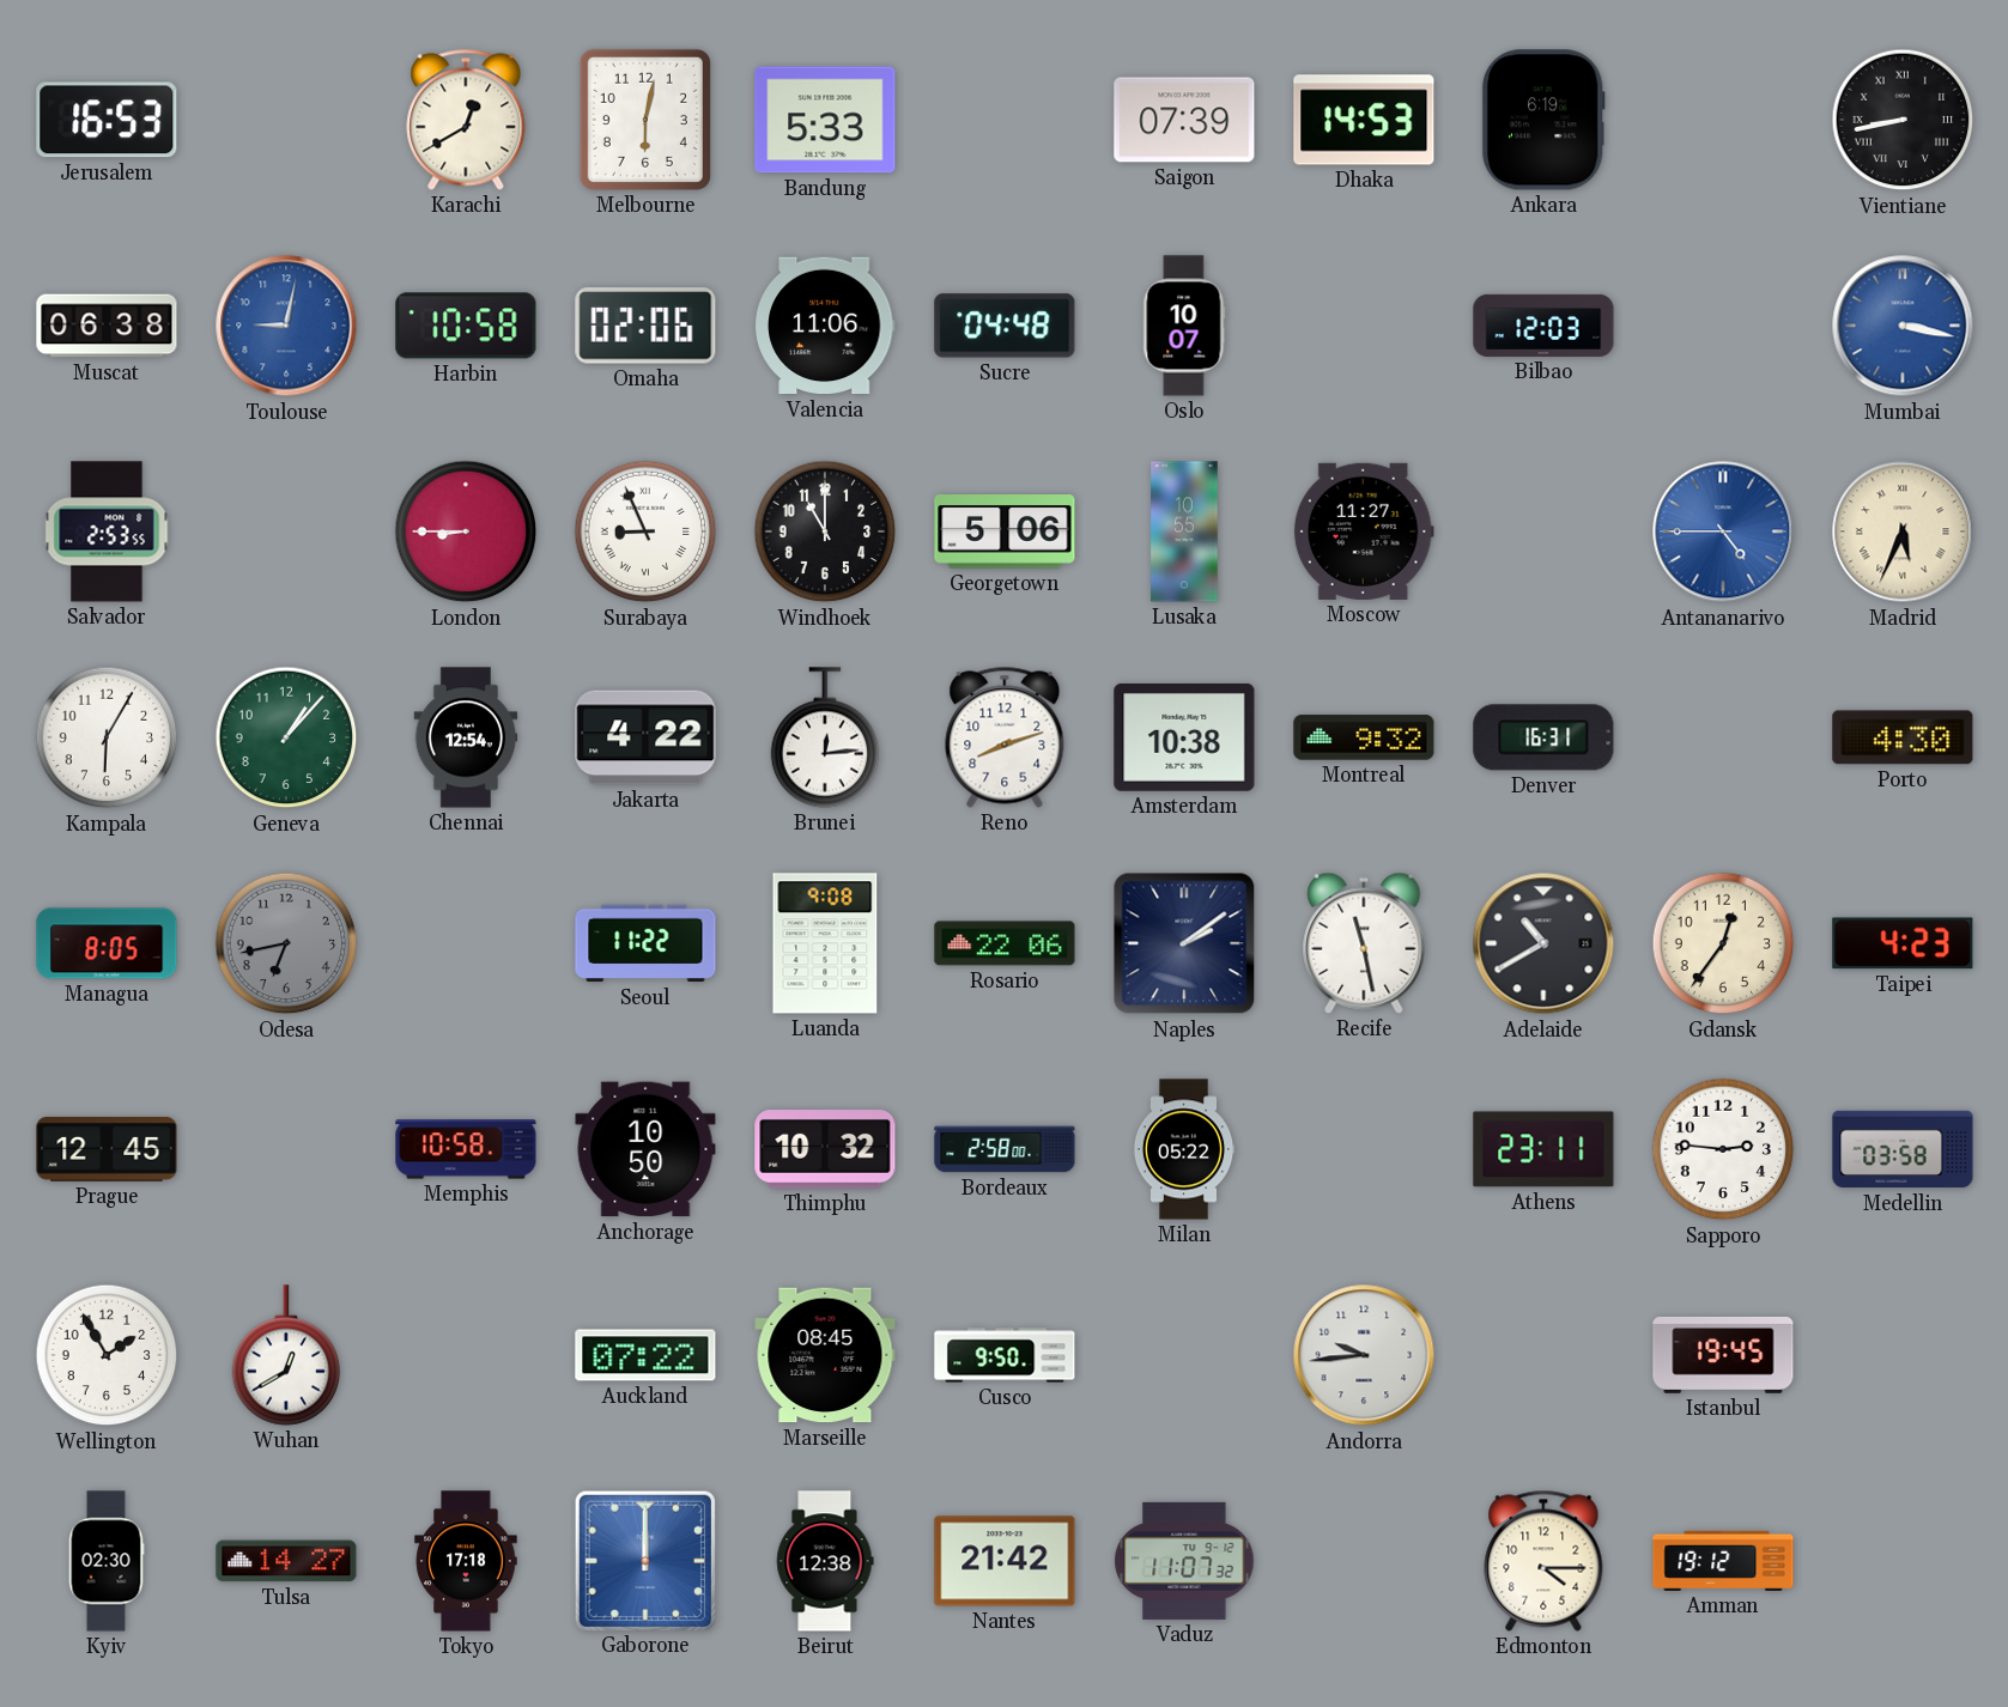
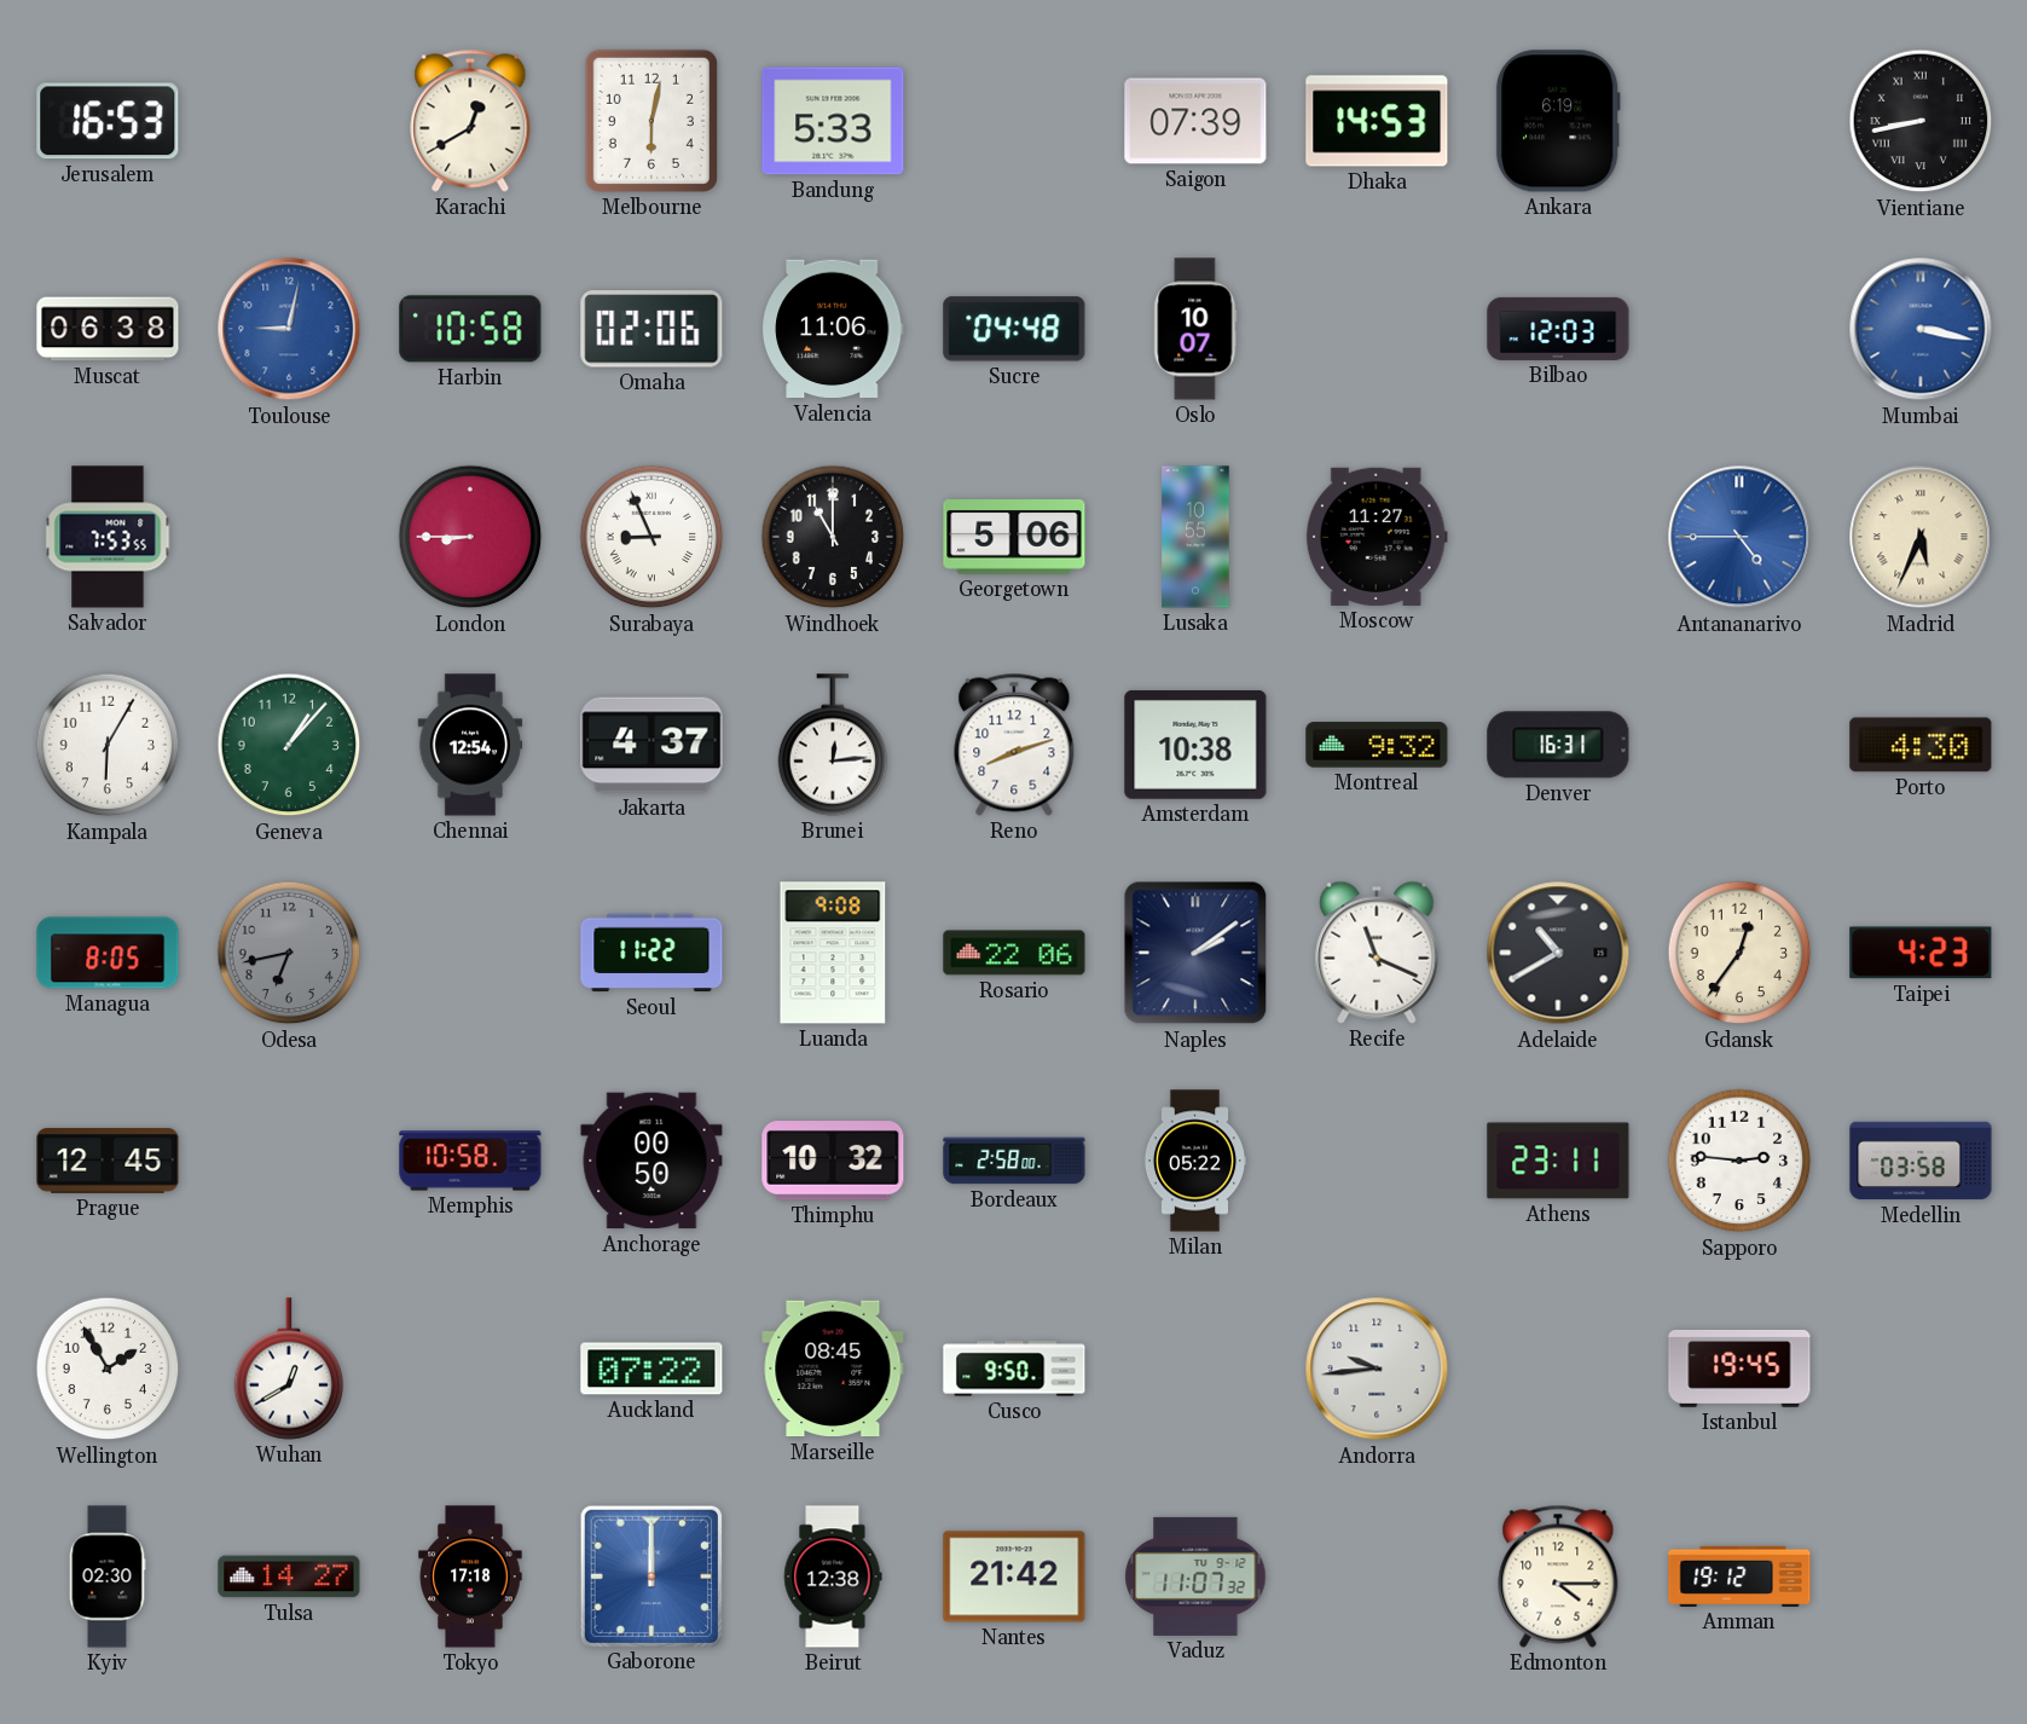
Salvador: 2:53 -> 7:53 (108, 537)
Jakarta: 4:22 -> 4:37 (651, 745)
Recife: 11:28 -> 11:19 (1377, 953)
Anchorage: 10:50 -> 00:50 (651, 1161)
